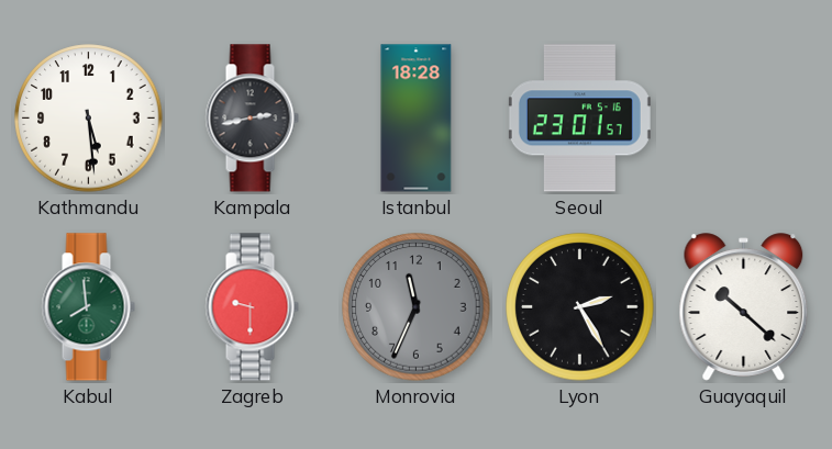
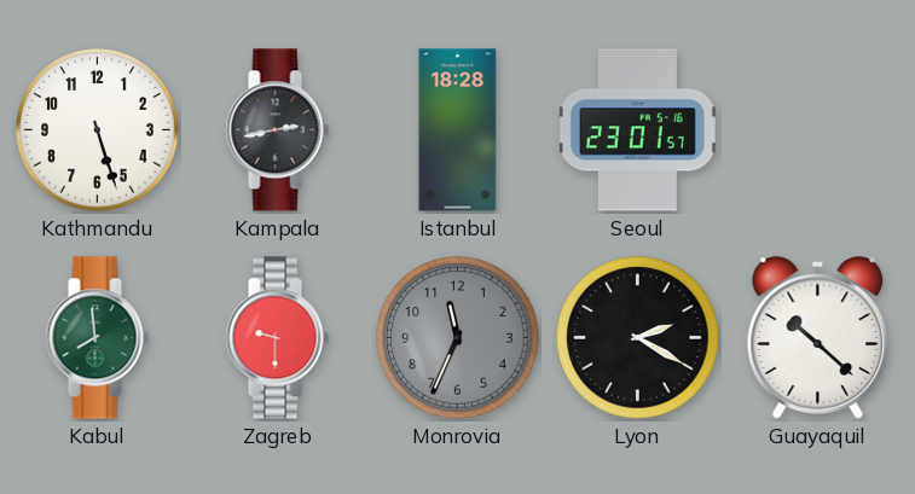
Kathmandu: 5:29 -> 5:27 (98, 130)
Lyon: 2:25 -> 2:20 (638, 338)
